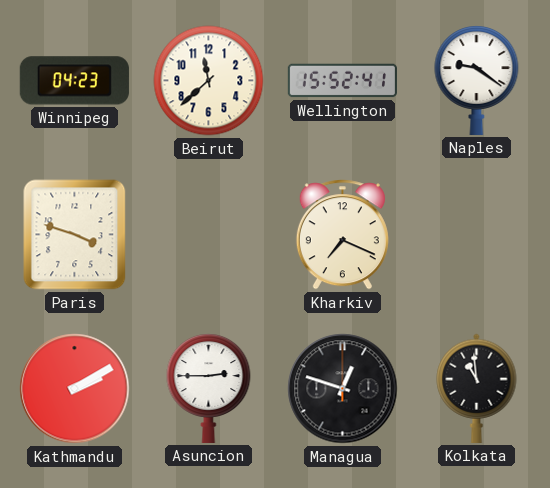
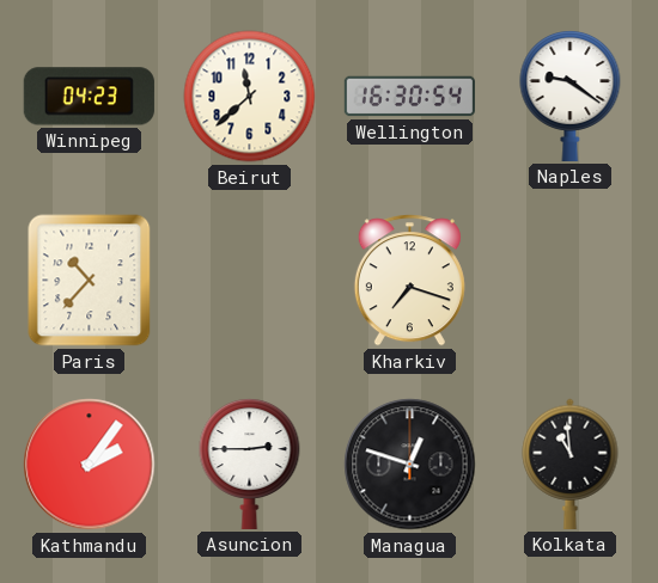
Wellington: 15:52 -> 16:30 (409, 97)
Paris: 3:48 -> 10:37 (90, 281)
Kharkiv: 7:19 -> 7:18 (409, 281)
Kathmandu: 2:10 -> 2:06 (90, 465)
